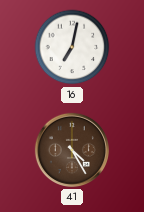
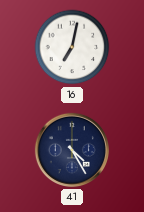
41 dial: brown -> navy (72, 150)
